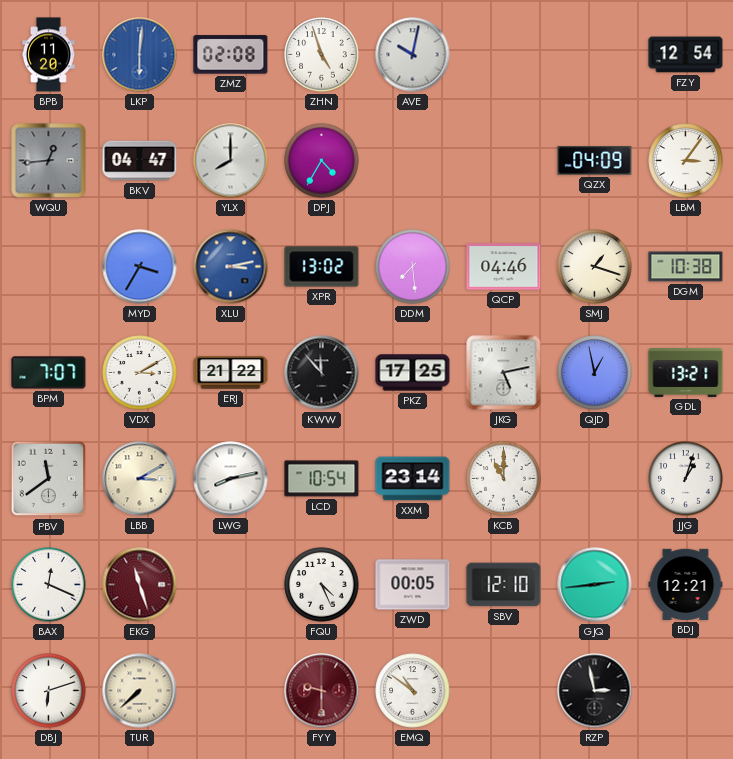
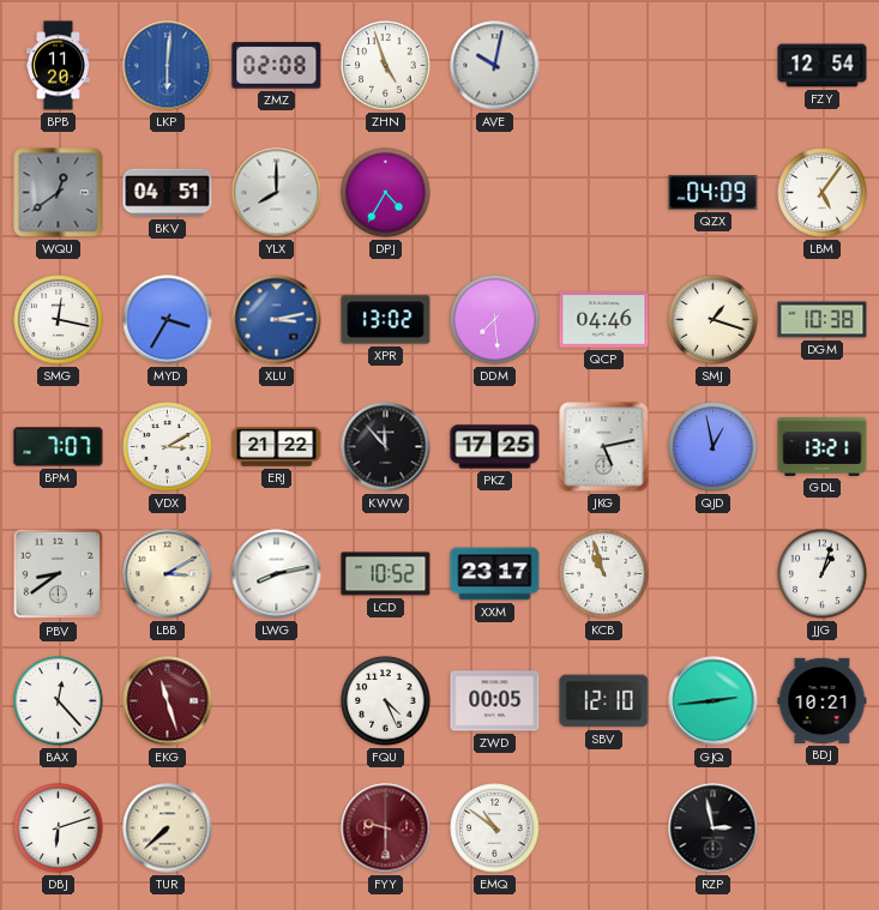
WQU: 12:44 -> 12:39 (59, 193)
BKV: 04:47 -> 04:51 (168, 193)
LBM: 3:06 -> 5:06 (823, 193)
SMG: none -> 12:17 (59, 320)
PBV: 11:39 -> 8:39 (59, 574)
LCD: 10:54 -> 10:52 (386, 574)
XXM: 23:14 -> 23:17 (495, 574)
KCB: 11:00 -> 10:57 (604, 574)
BAX: 12:19 -> 12:23 (59, 701)
BDJ: 12:21 -> 10:21 (823, 700)
